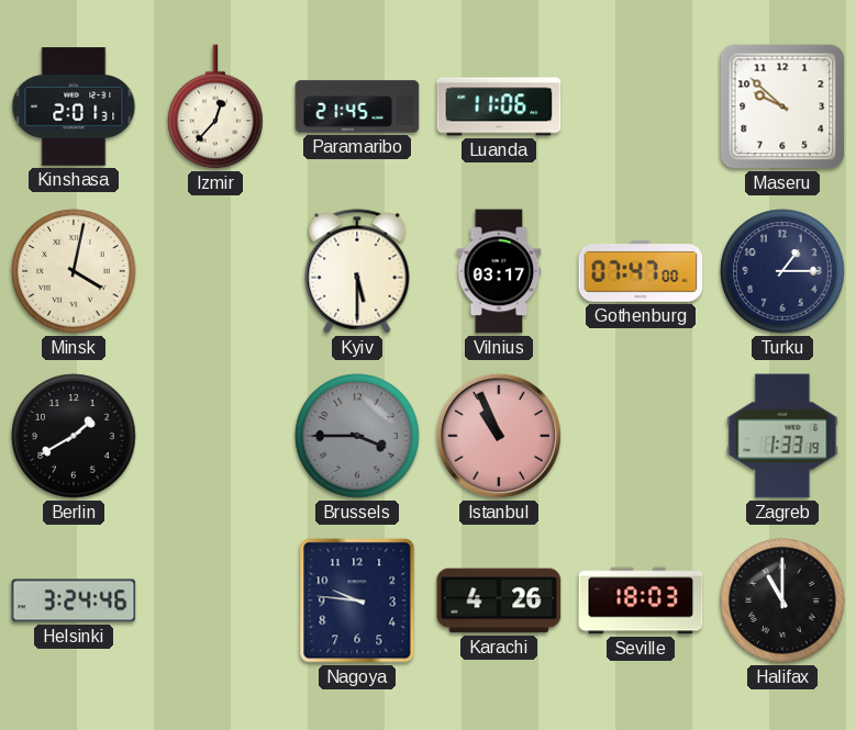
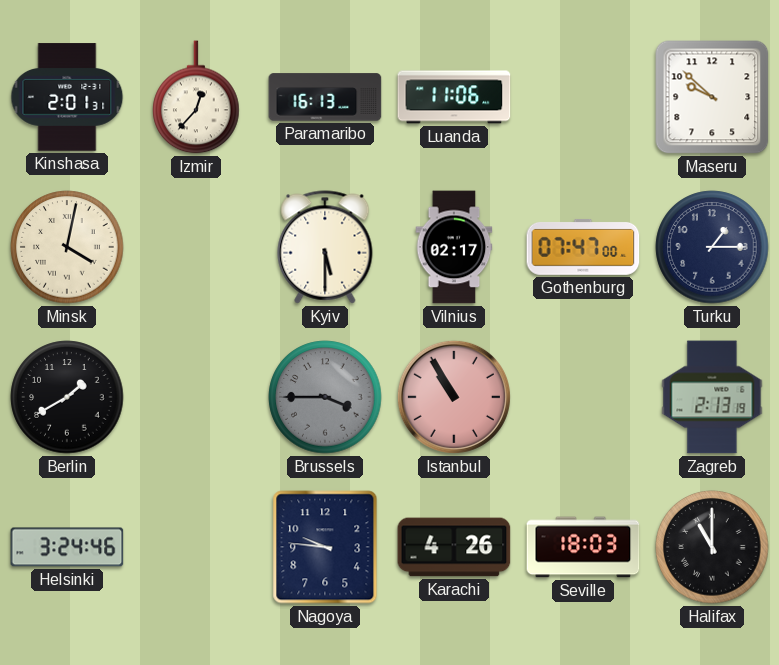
Paramaribo: 21:45 -> 16:13 (325, 97)
Vilnius: 03:17 -> 02:17 (454, 247)
Istanbul: 10:56 -> 10:55 (454, 397)
Zagreb: 1:33 -> 2:13 (712, 397)
